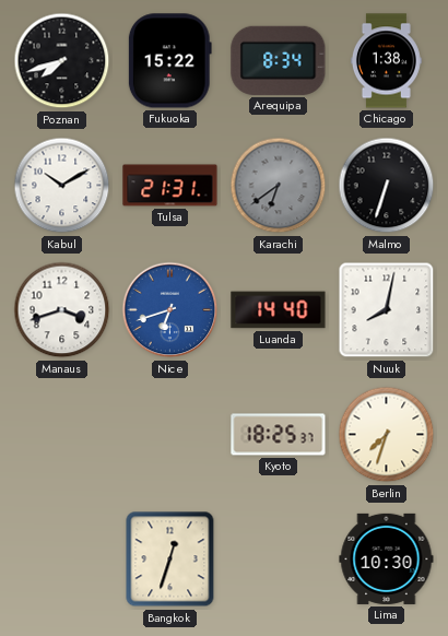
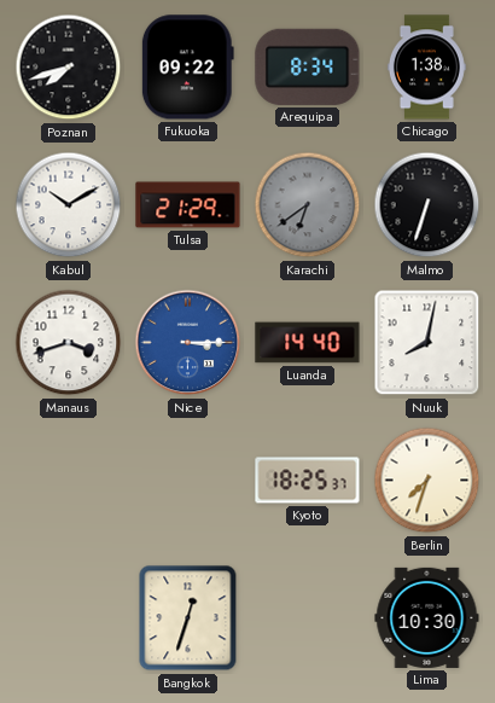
Fukuoka: 15:22 -> 09:22 (187, 68)
Tulsa: 21:31 -> 21:29 (188, 205)
Nice: 6:42 -> 3:15 (188, 343)
